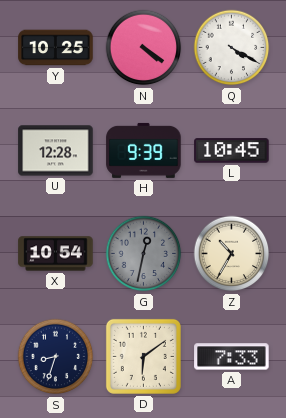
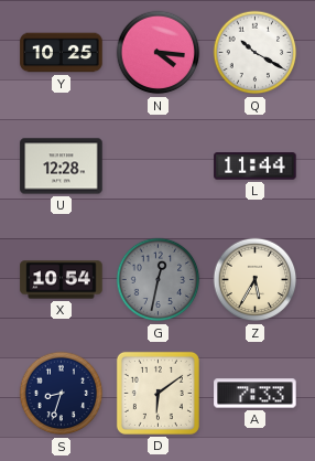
N: 4:21 -> 4:16 (159, 53)
Q: 4:20 -> 10:20 (256, 53)
H: 9:39 -> none (144, 150)
L: 10:45 -> 11:44 (256, 167)
Z: 10:35 -> 5:35 (256, 280)
